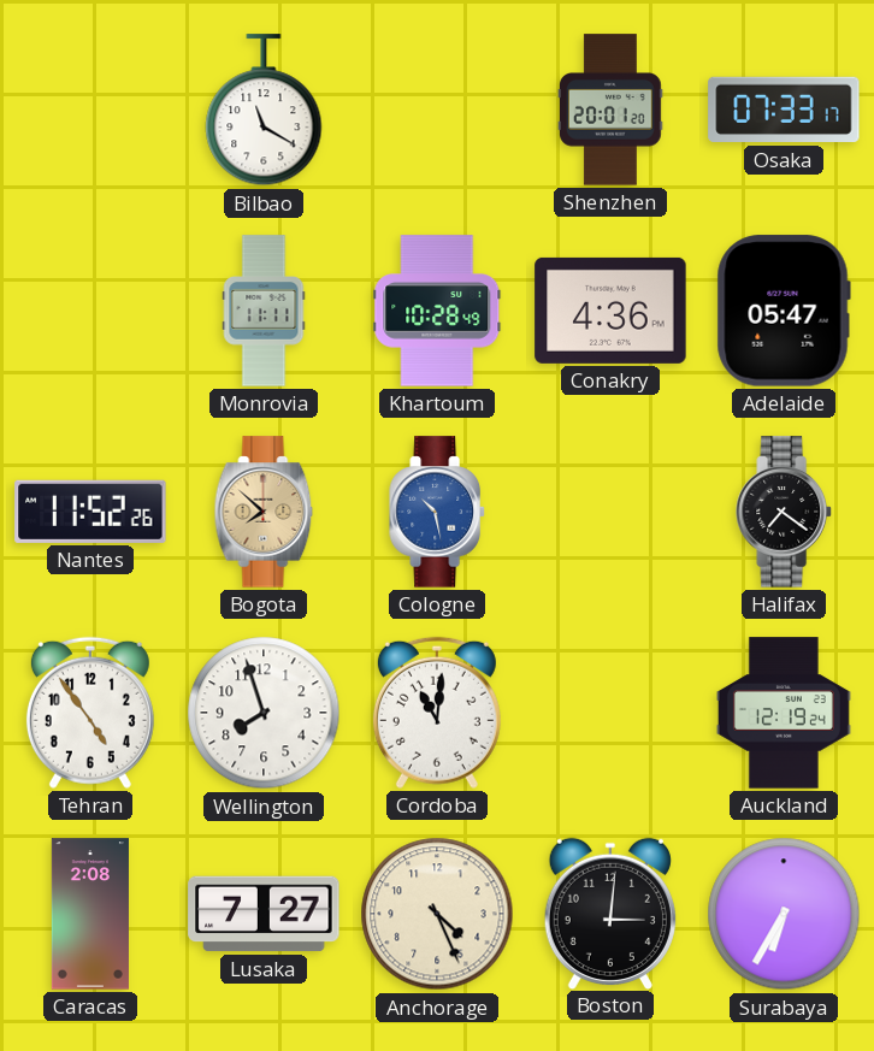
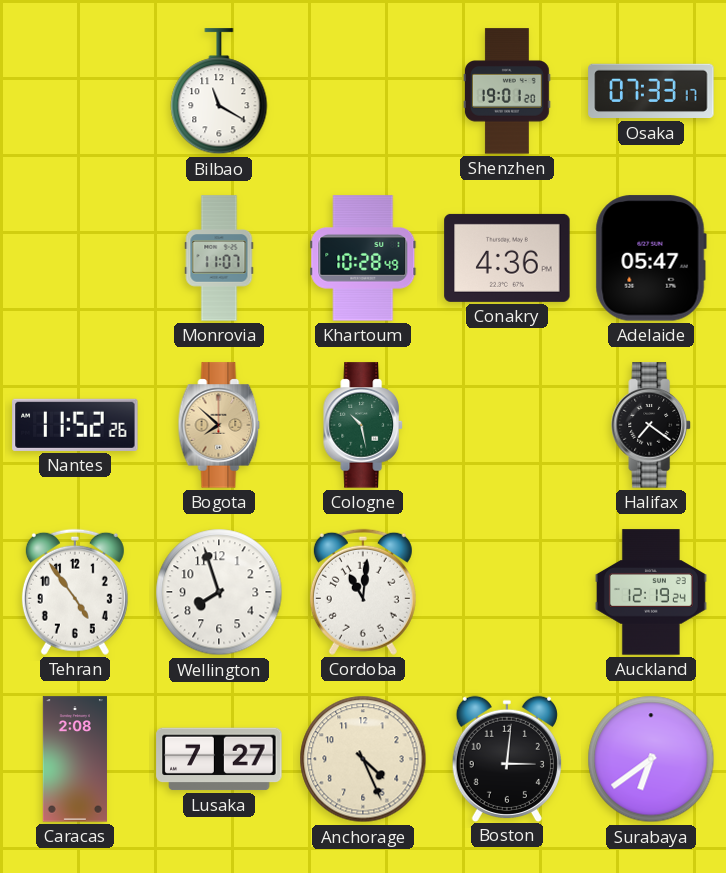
Shenzhen: 20:01 -> 19:01 (508, 91)
Monrovia: 11:11 -> 11:07 (219, 258)
Cologne dial: blue -> green (363, 425)
Surabaya: 6:35 -> 6:39 (651, 759)
